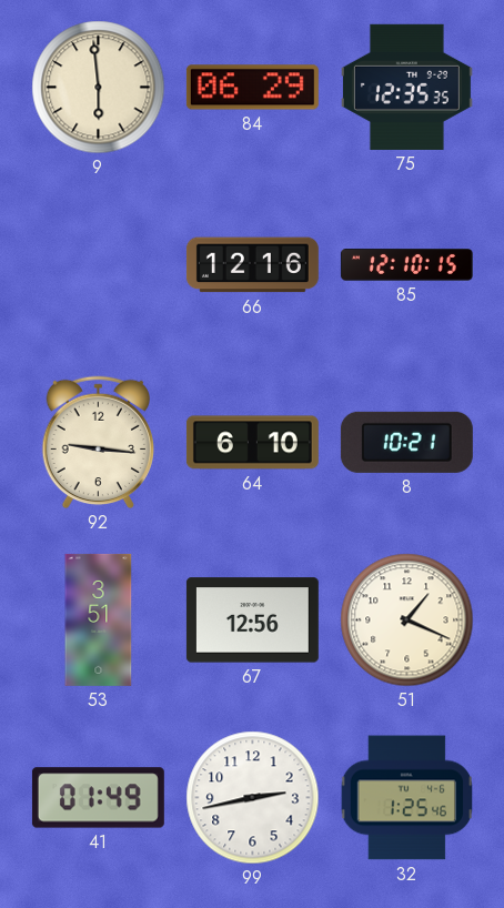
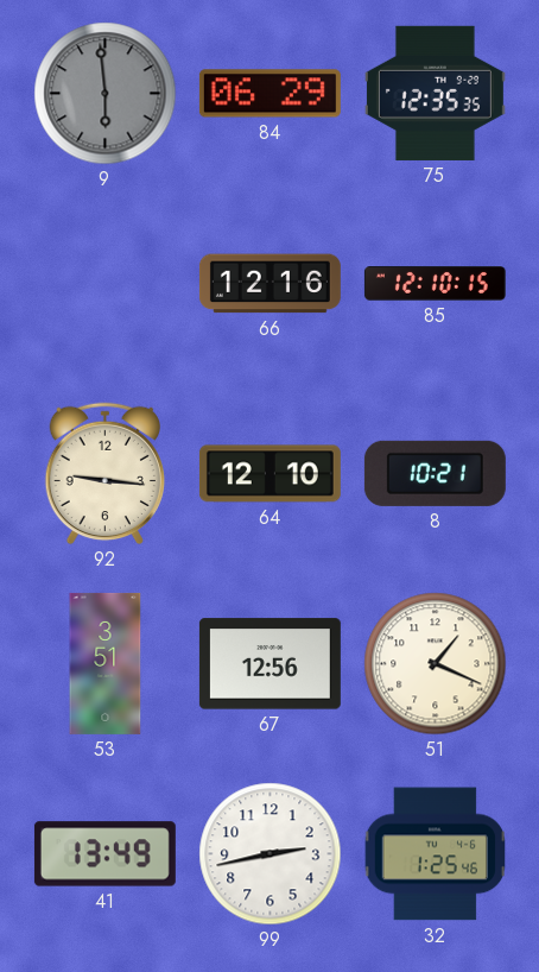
9 dial: cream -> grey (106, 94)
64: 6:10 -> 12:10 (269, 474)
41: 01:49 -> 13:49 (104, 854)
